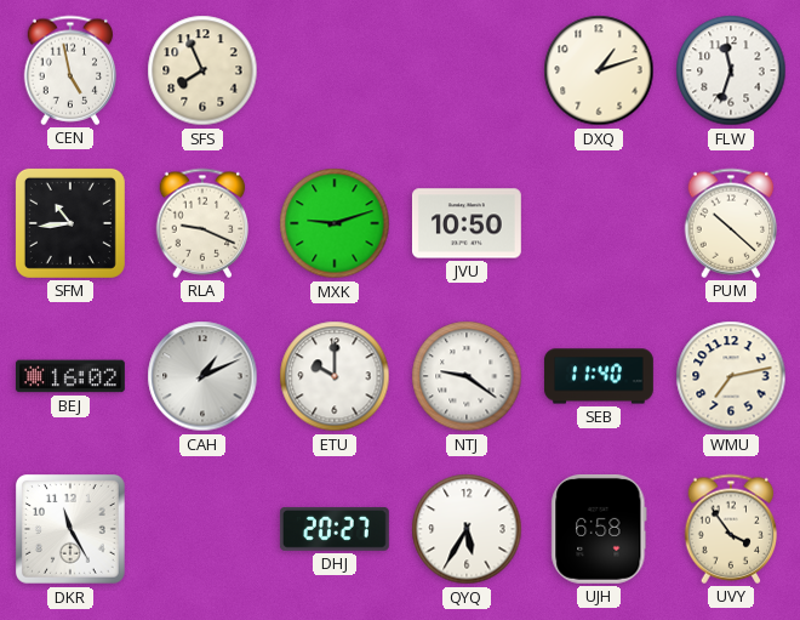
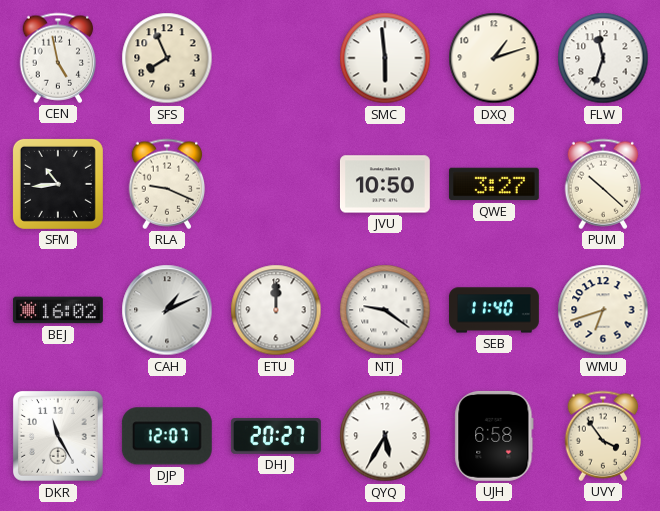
SMC: none -> 5:59 (385, 58)
MXK: 9:12 -> none (335, 223)
QWE: none -> 3:27 (494, 184)
ETU: 10:00 -> 12:00 (276, 310)
WMU: 7:13 -> 6:42 (603, 310)
DJP: none -> 12:07 (167, 436)
